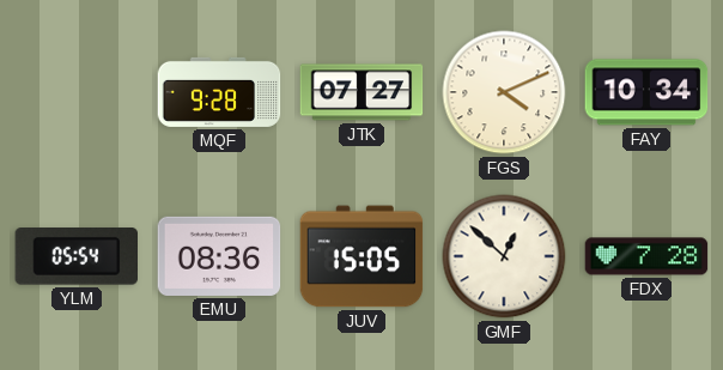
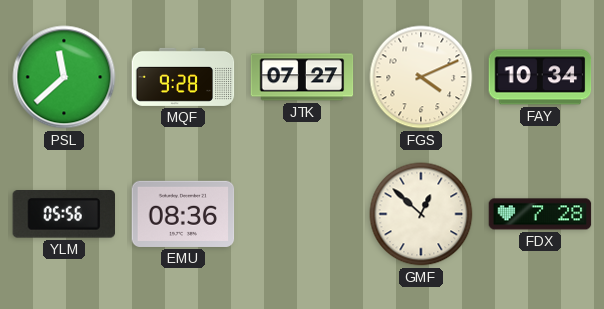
PSL: none -> 11:38 (64, 77)
YLM: 05:54 -> 05:56 (63, 215)
JUV: 15:05 -> none (361, 256)
